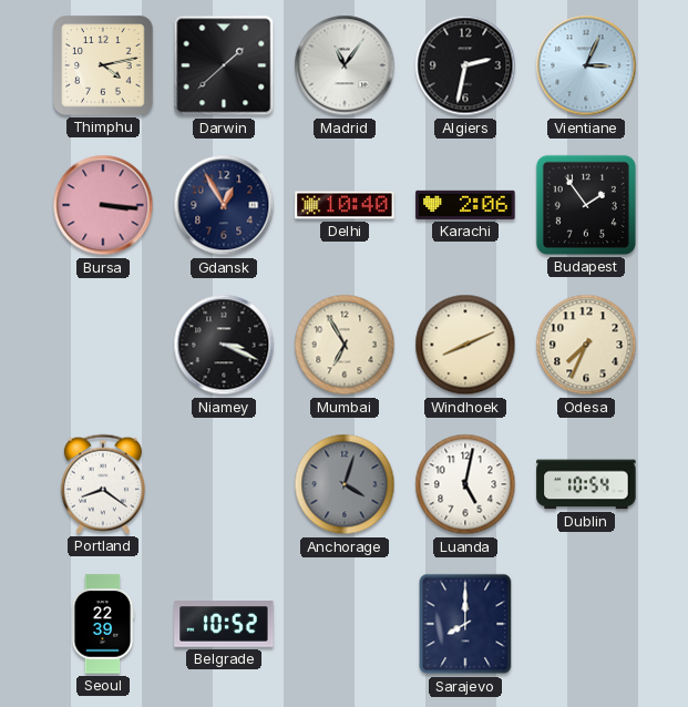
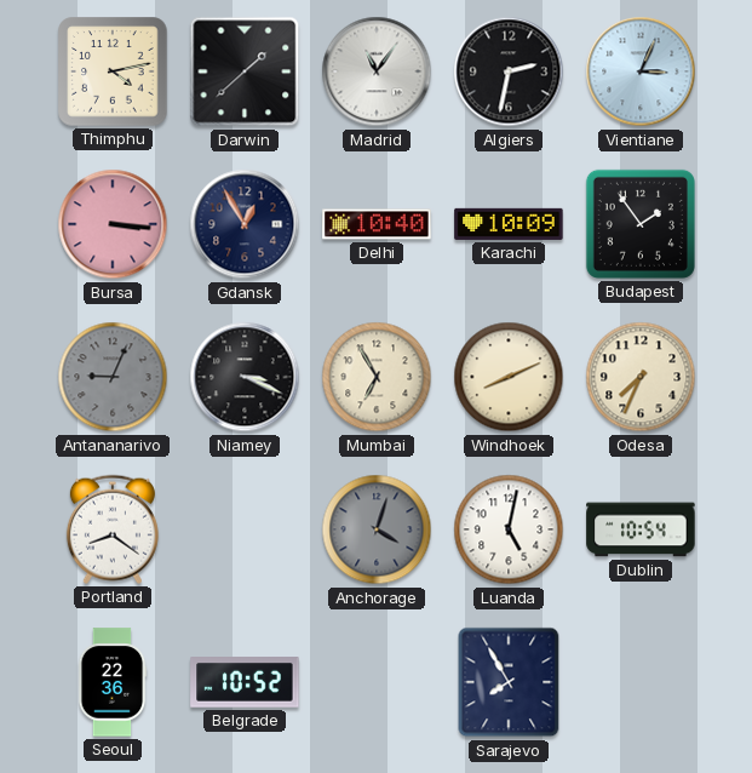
Karachi: 2:06 -> 10:09 (509, 224)
Antananarivo: none -> 9:04 (113, 377)
Seoul: 22:39 -> 22:36 (113, 682)
Sarajevo: 8:00 -> 7:55 (509, 682)
